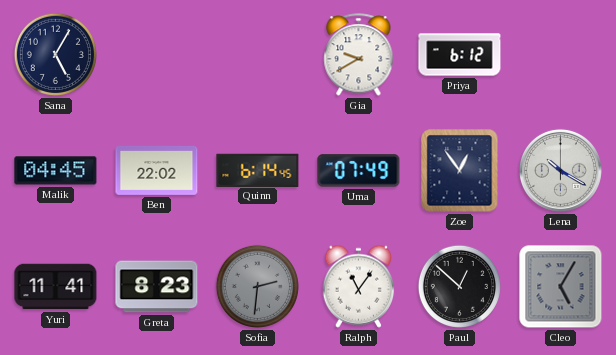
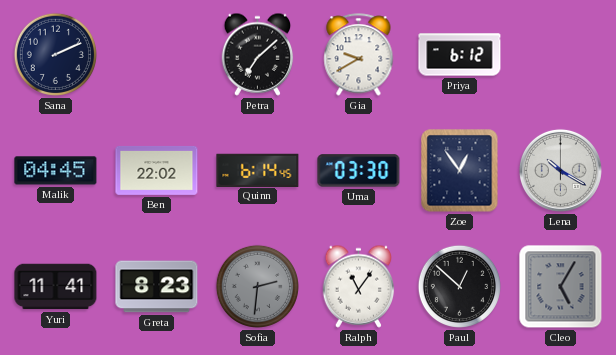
Sana: 5:05 -> 2:11 (55, 54)
Petra: none -> 7:08 (258, 54)
Uma: 07:49 -> 03:30 (359, 171)
